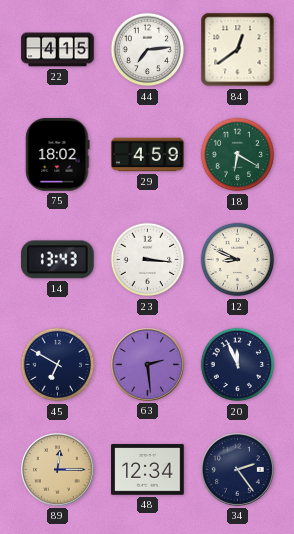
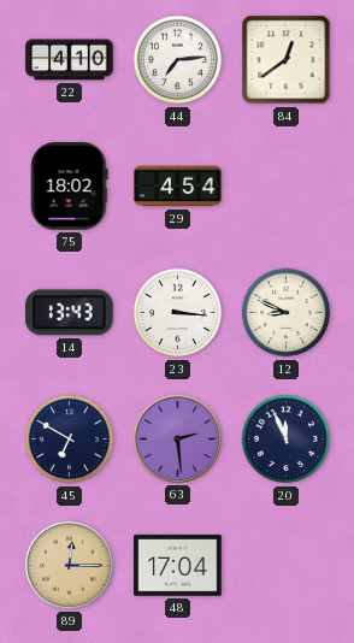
22: 4:15 -> 4:10 (70, 60)
29: 4:59 -> 4:54 (178, 187)
18: 6:20 -> none (238, 155)
48: 12:34 -> 17:04 (178, 566)
34: 2:24 -> none (237, 469)
